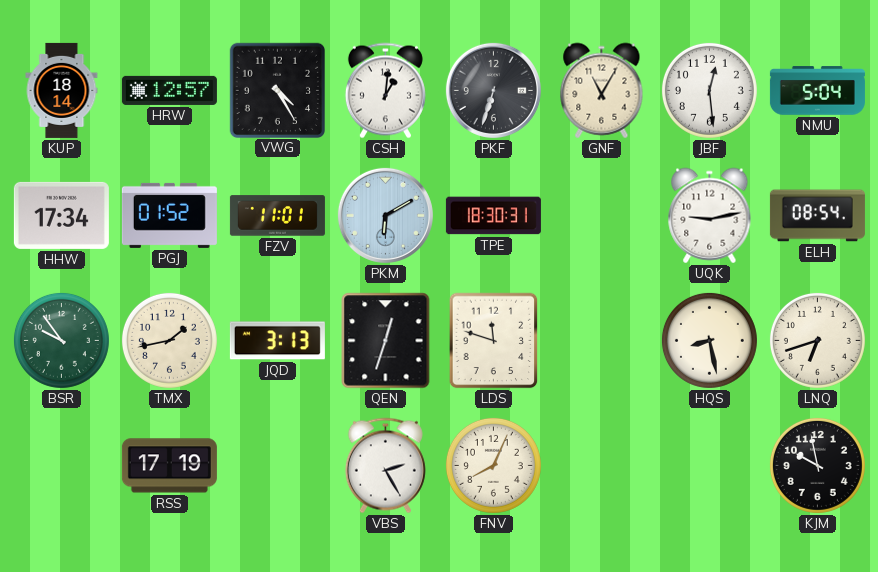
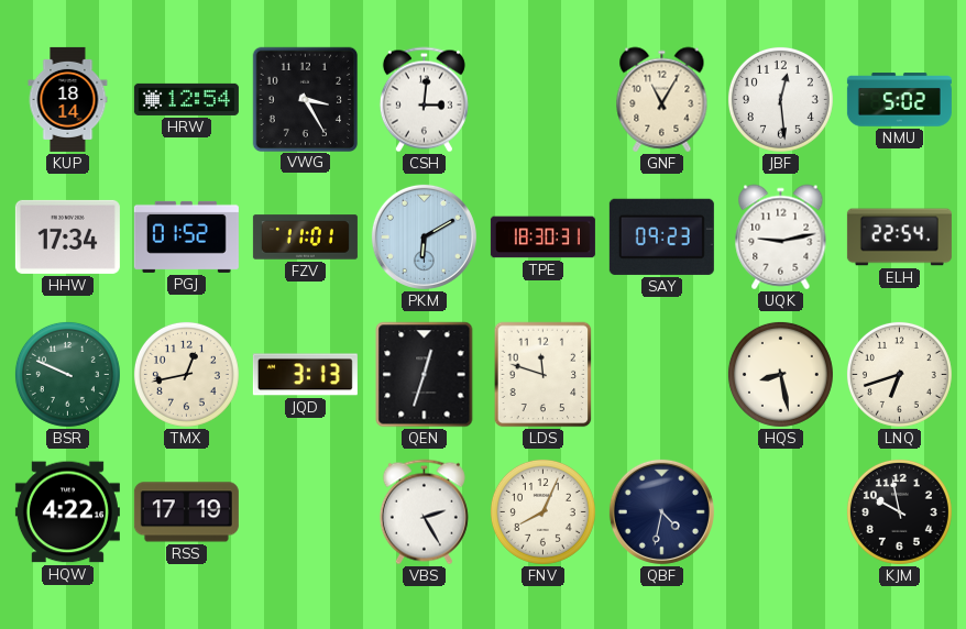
HRW: 12:57 -> 12:54 (186, 99)
VWG: 4:25 -> 3:25 (305, 99)
CSH: 1:01 -> 3:01 (424, 100)
PKF: 6:33 -> none (493, 90)
NMU: 5:04 -> 5:02 (899, 100)
SAY: none -> 09:23 (661, 236)
ELH: 08:54 -> 22:54 (899, 238)
BSR: 9:54 -> 9:49 (67, 374)
TMX: 1:43 -> 12:43 (186, 374)
HQW: none -> 4:22 (67, 512)
QBF: none -> 4:32 (661, 511)
